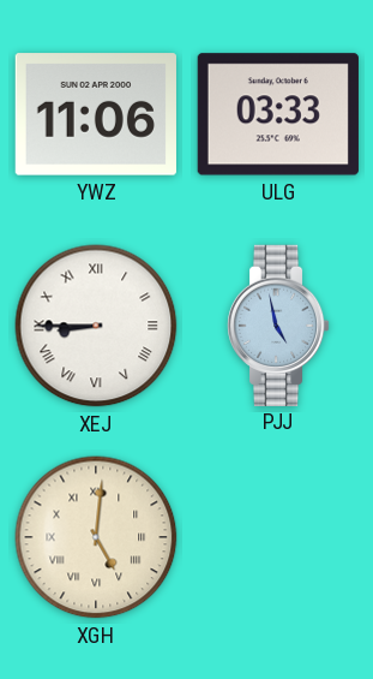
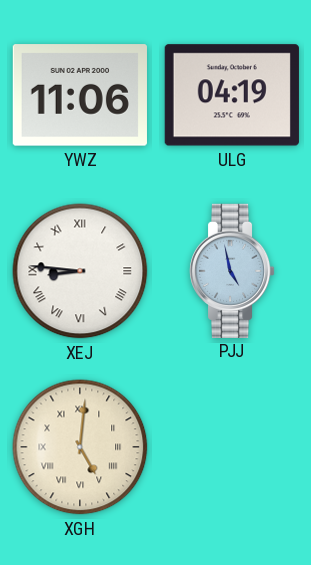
ULG: 03:33 -> 04:19 (232, 95)
XEJ: 8:45 -> 8:46 (80, 271)
